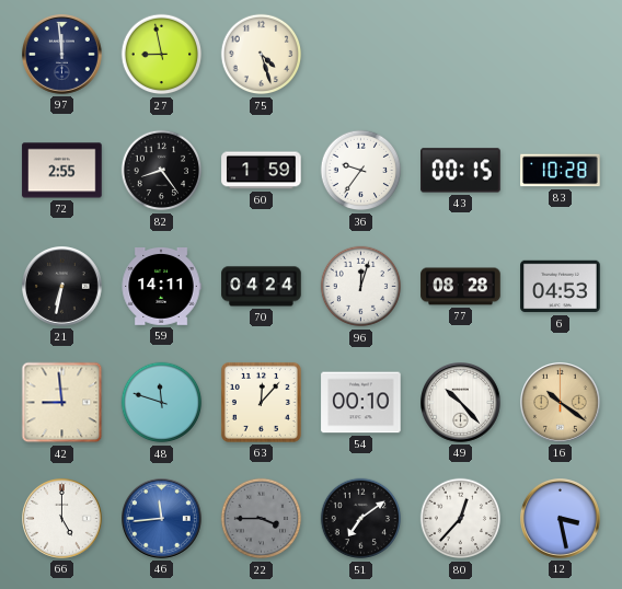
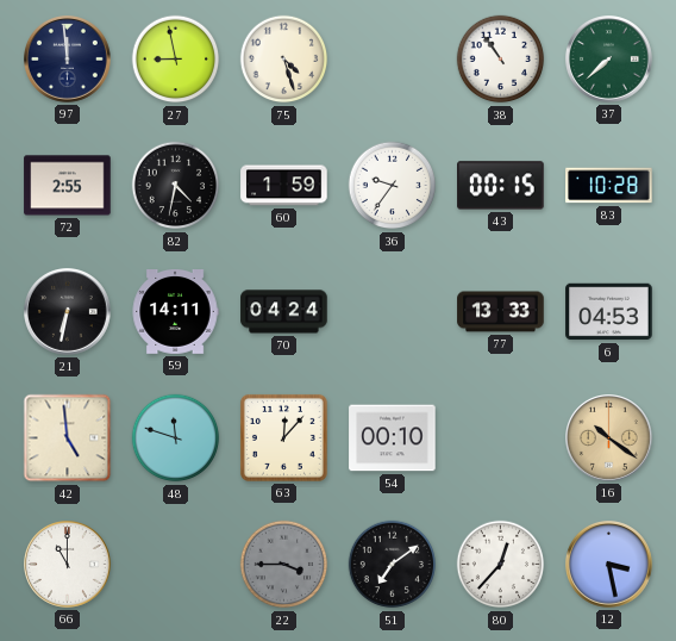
38: none -> 10:54 (501, 60)
37: none -> 7:38 (609, 60)
82: 8:24 -> 4:32 (176, 186)
96: 12:03 -> none (361, 287)
77: 08:28 -> 13:33 (501, 312)
42: 8:59 -> 4:59 (68, 438)
49: 10:23 -> none (461, 403)
66: 5:00 -> 11:00 (68, 565)
46: 11:44 -> none (162, 519)
